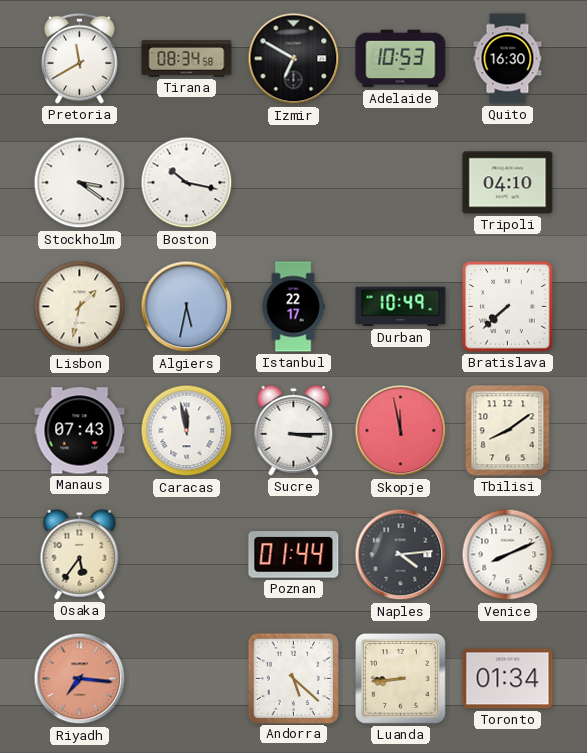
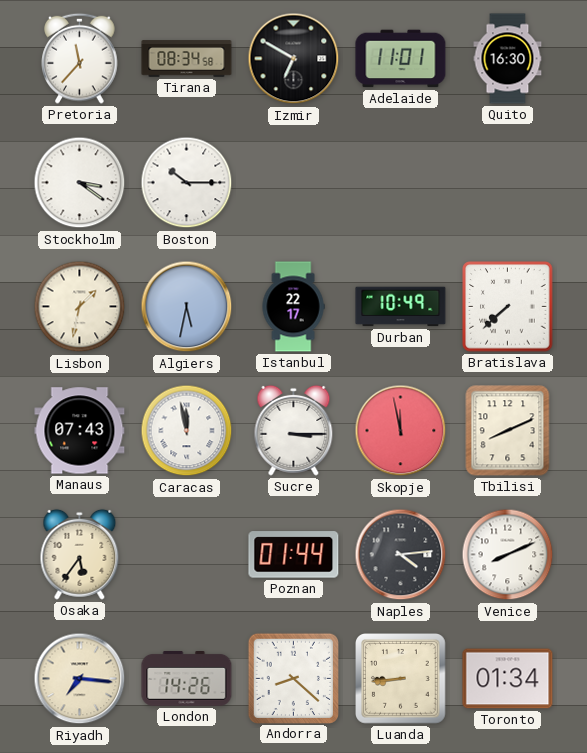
Pretoria: 11:40 -> 11:37 (80, 58)
Adelaide: 10:53 -> 11:01 (401, 59)
Boston: 10:17 -> 10:15 (187, 183)
Tripoli: 04:10 -> none (508, 183)
Tbilisi: 8:09 -> 8:11 (508, 431)
Riyadh dial: salmon -> cream (80, 679)
London: none -> 14:26 (187, 679)
Andorra: 5:22 -> 8:22 (293, 678)
